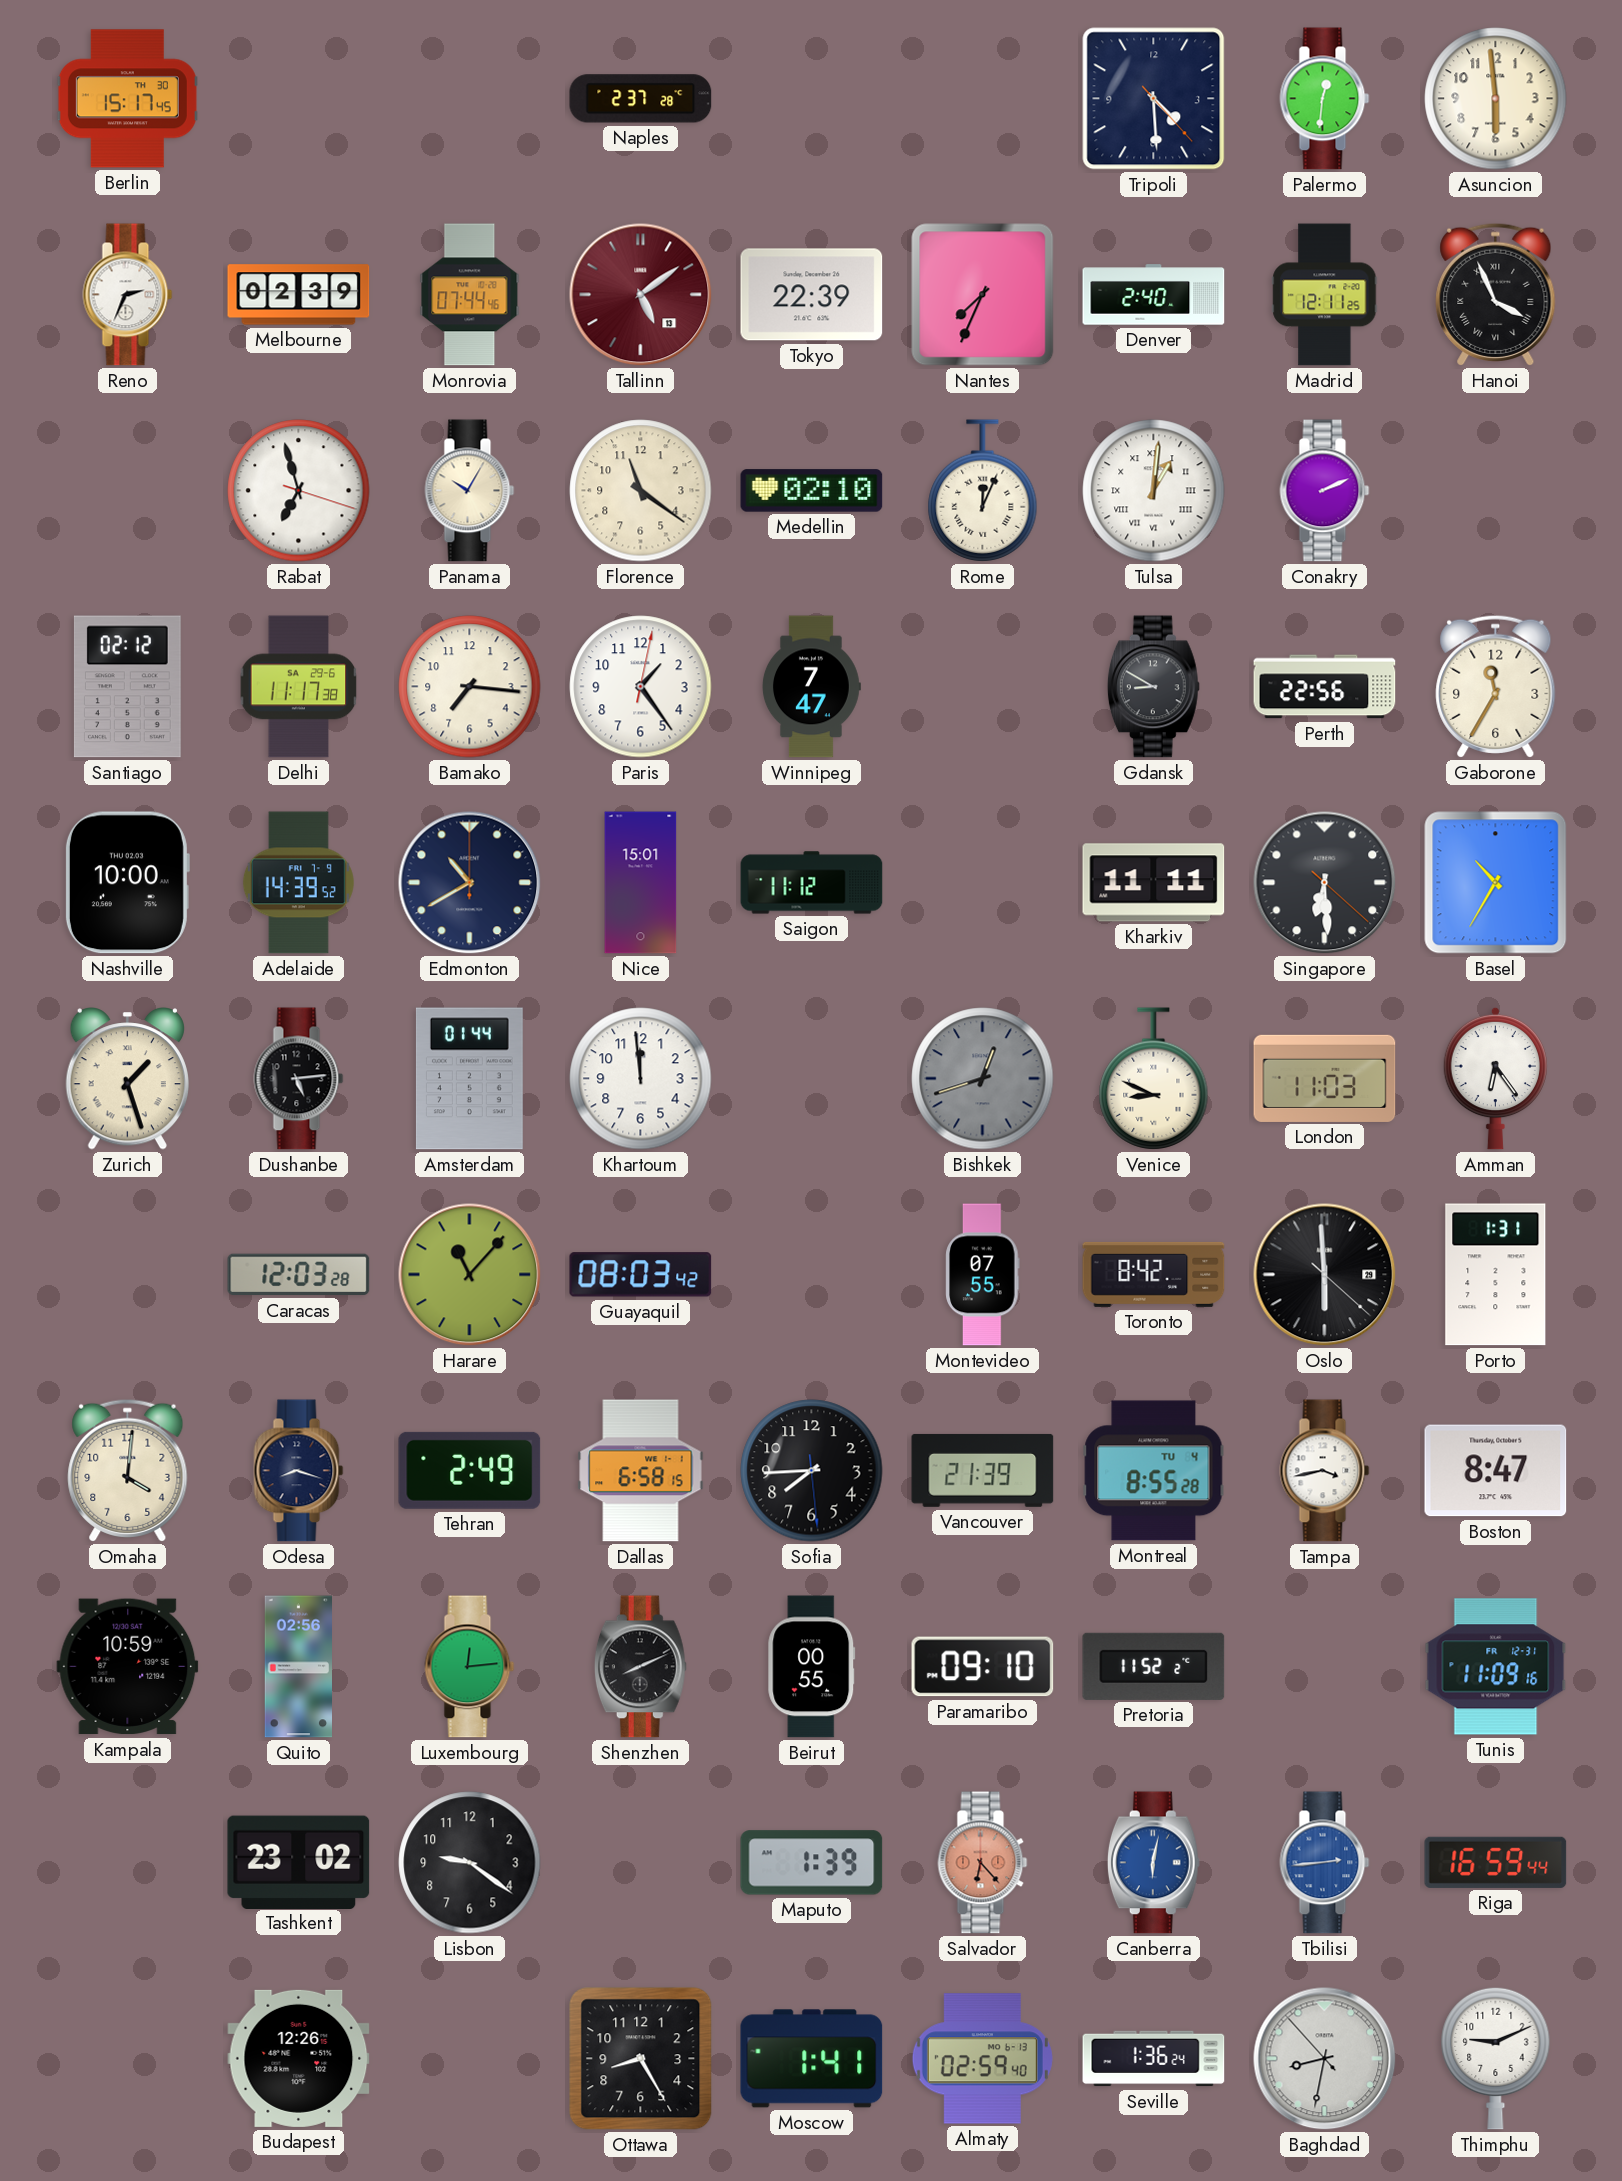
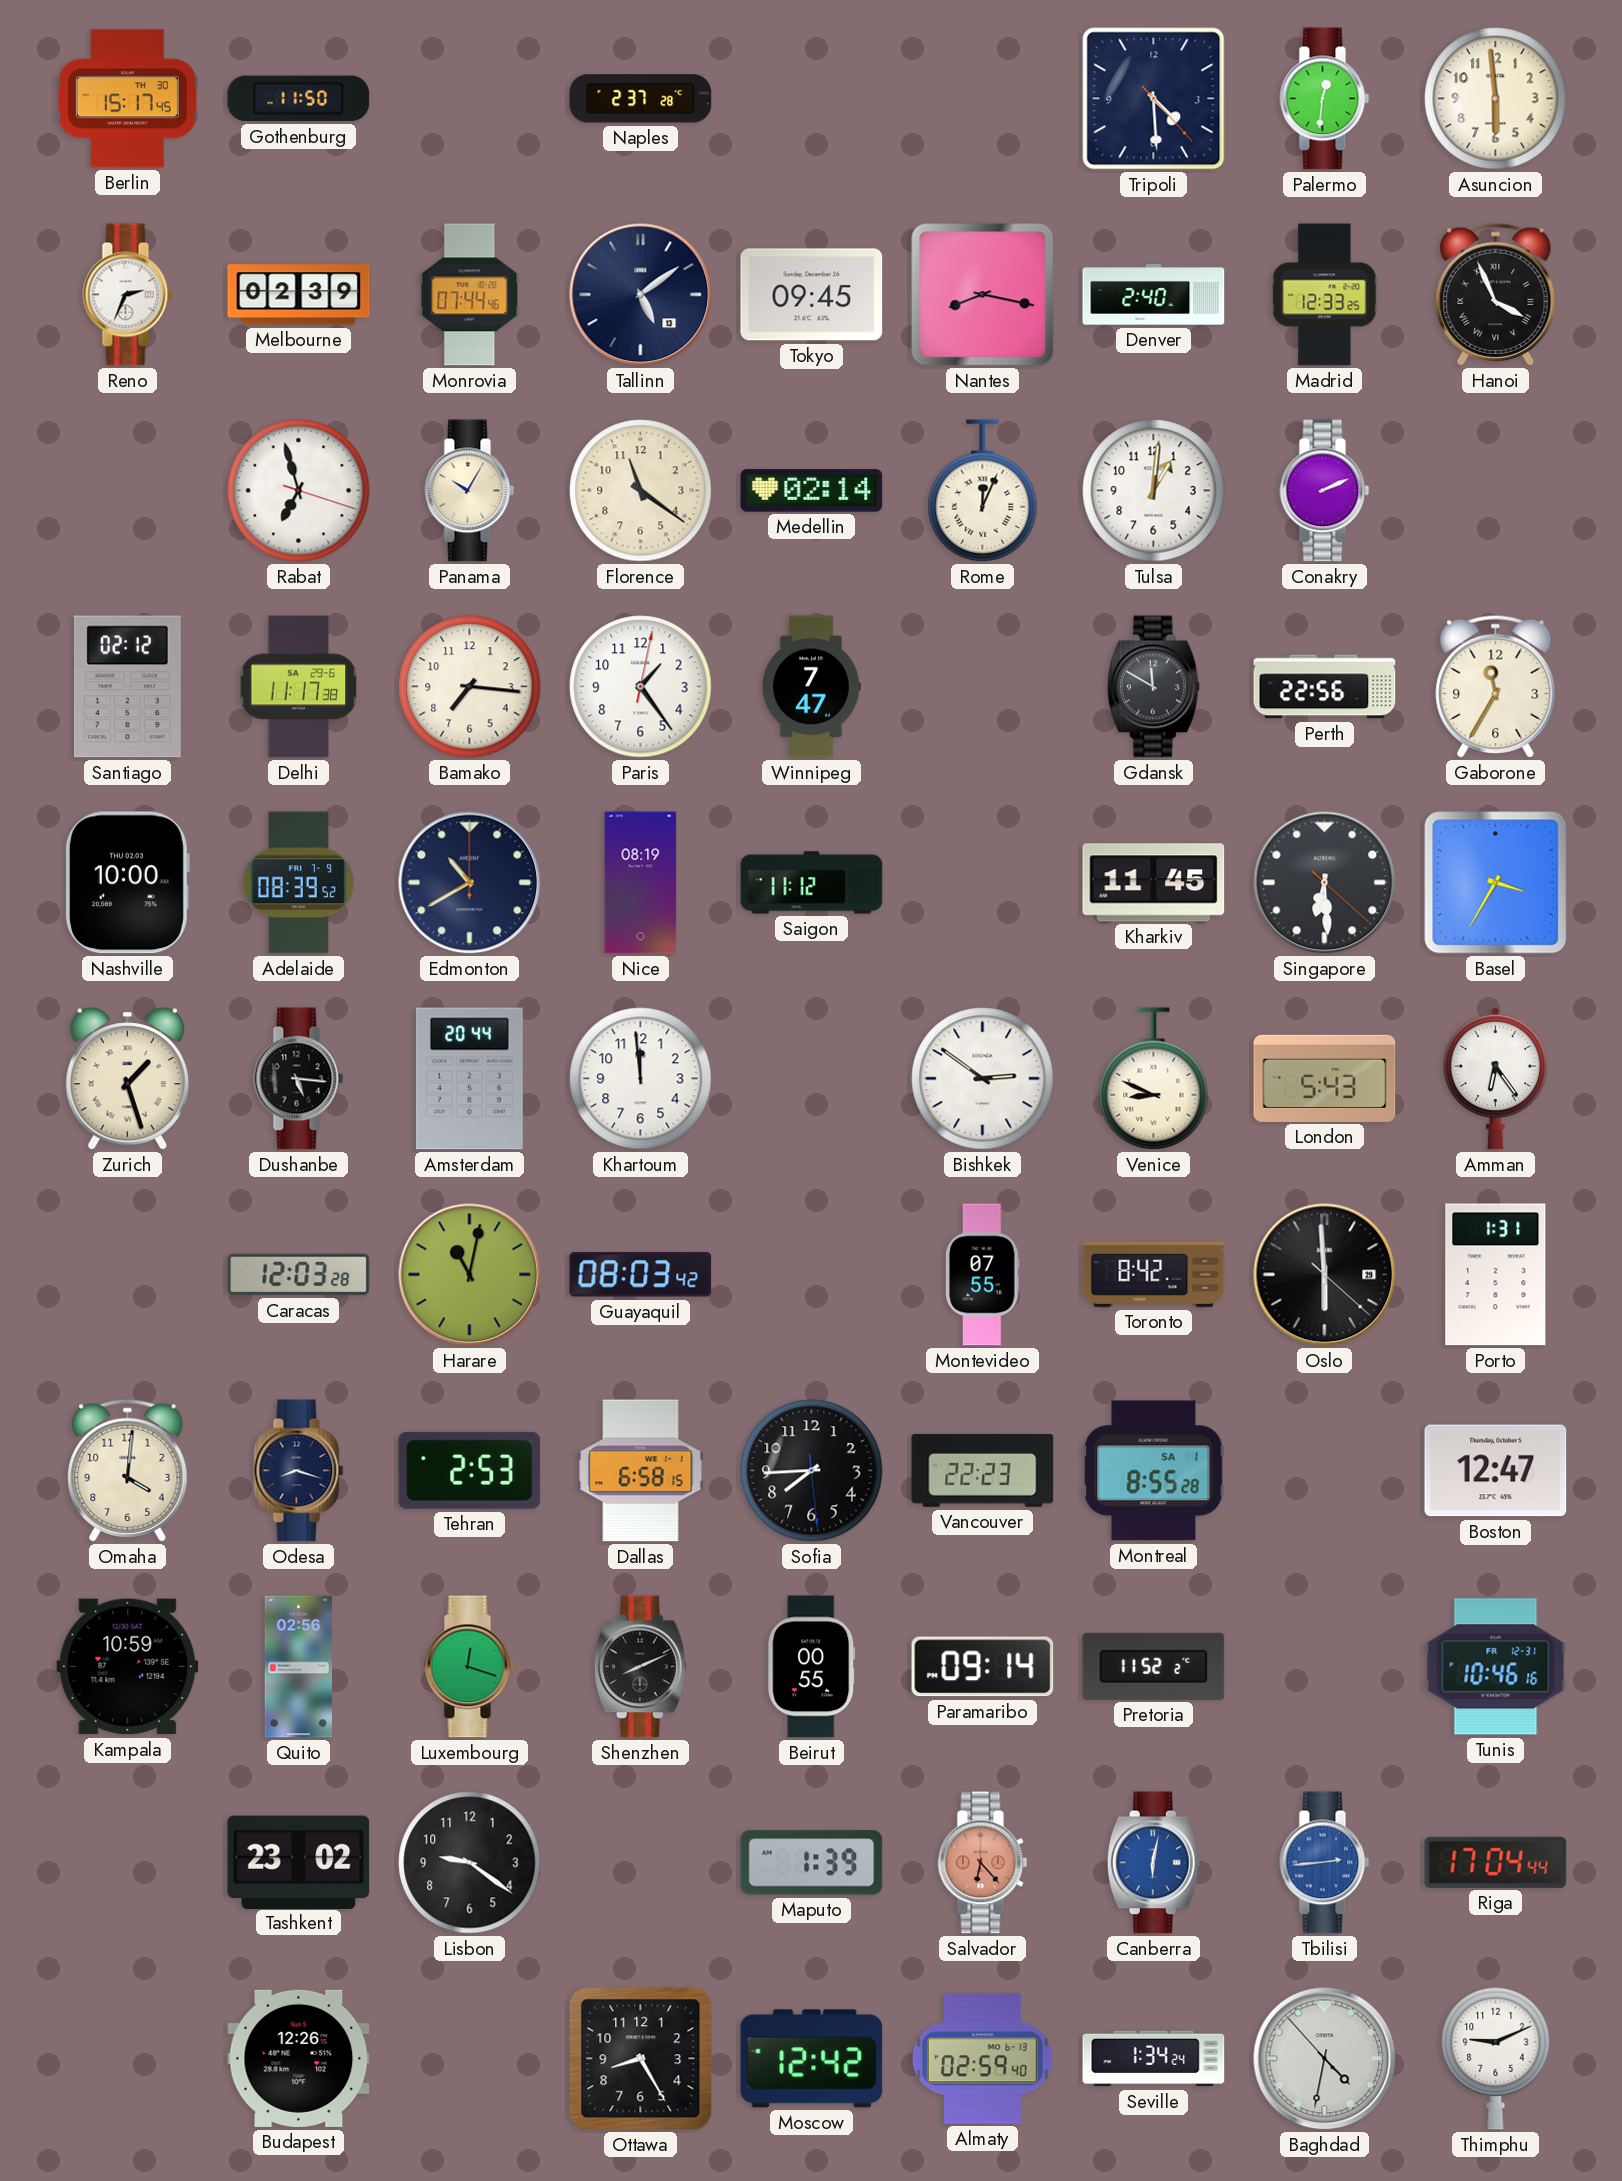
Gothenburg: none -> 11:50 (299, 99)
Tallinn dial: burgundy -> navy (641, 295)
Tokyo: 22:39 -> 09:45 (812, 295)
Nantes: 7:34 -> 8:17 (983, 295)
Madrid: 12:11 -> 12:33 (1325, 295)
Medellin: 02:10 -> 02:14 (812, 491)
Tulsa numerals: Roman -> Arabic (1154, 491)
Gdansk: 8:50 -> 11:50 (1153, 687)
Adelaide: 14:39 -> 08:39 (298, 883)
Nice: 15:01 -> 08:19 (641, 883)
Kharkiv: 11:11 -> 11:45 (1154, 883)
Basel: 10:35 -> 3:35 (1496, 883)
Dushanbe: 5:14 -> 5:16 (299, 1079)
Amsterdam: 01:44 -> 20:44 (469, 1079)
Bishkek: 12:42 -> 2:51 (983, 1079)
Bishkek dial: grey -> white (983, 1079)
London: 11:03 -> 5:43 (1325, 1078)
Harare: 11:07 -> 11:02 (470, 1275)
Tehran: 2:49 -> 2:53 (470, 1470)
Vancouver: 21:39 -> 22:23 (983, 1470)
Montreal date: TU 4 -> SA 1 (1154, 1471)
Tampa: 3:43 -> none (1325, 1471)
Boston: 8:47 -> 12:47 (1496, 1471)
Luxembourg: 12:14 -> 12:18 (470, 1667)
Paramaribo: 09:10 -> 09:14 (983, 1667)
Tunis: 11:09 -> 10:46 (1496, 1667)
Riga: 16:59 -> 17:04 (1496, 1862)
Moscow: 1:41 -> 12:42 (812, 2059)
Seville: 1:36 -> 1:34 (1154, 2059)
Baghdad: 8:31 -> 4:31 (1325, 2059)
